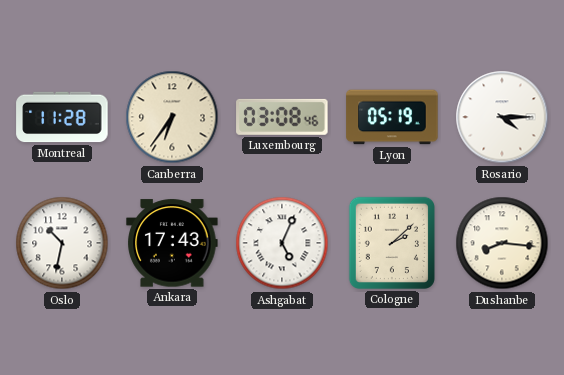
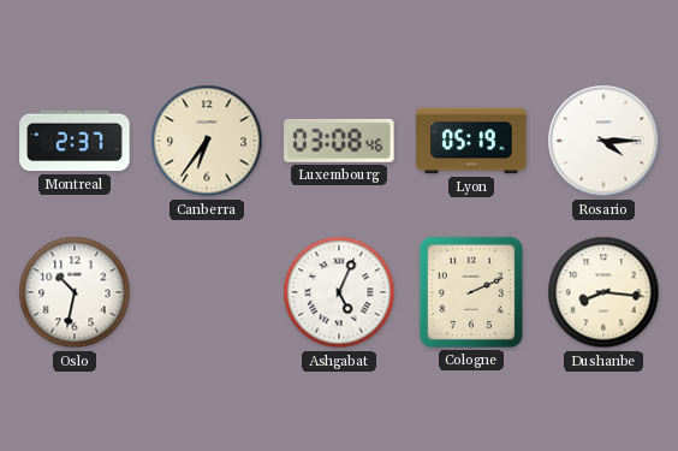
Montreal: 11:28 -> 2:37 (75, 141)
Ankara: 17:43 -> none (172, 243)
Cologne: 2:08 -> 2:11 (471, 292)
